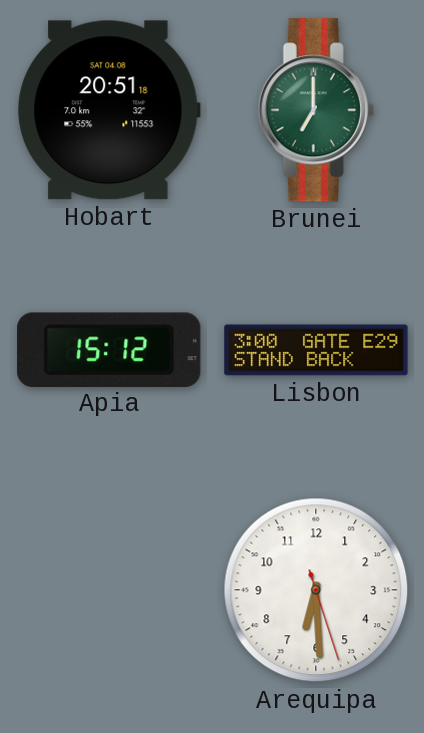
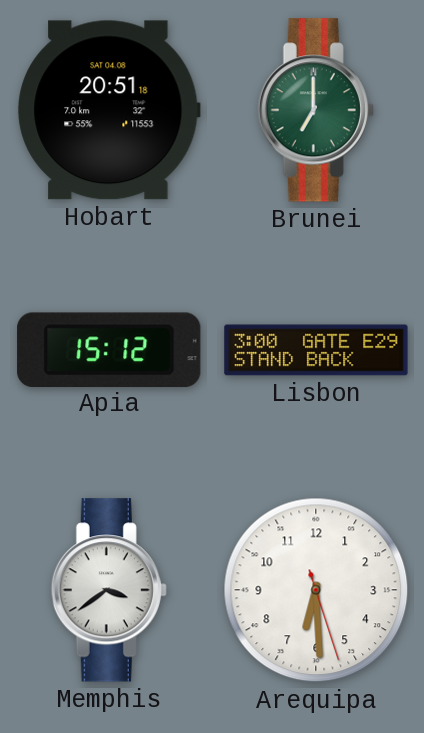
Memphis: none -> 3:39 (109, 590)
